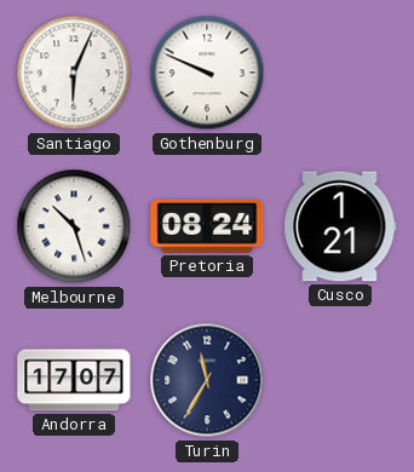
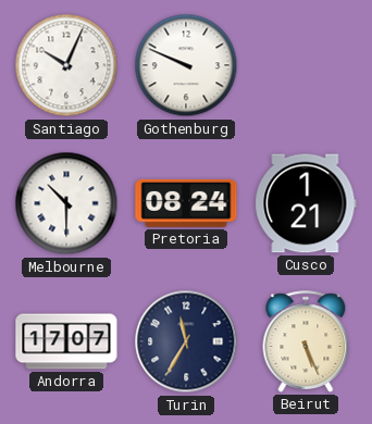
Santiago: 6:04 -> 10:04 (66, 65)
Melbourne: 10:27 -> 10:30 (66, 203)
Beirut: none -> 5:26 (306, 341)
